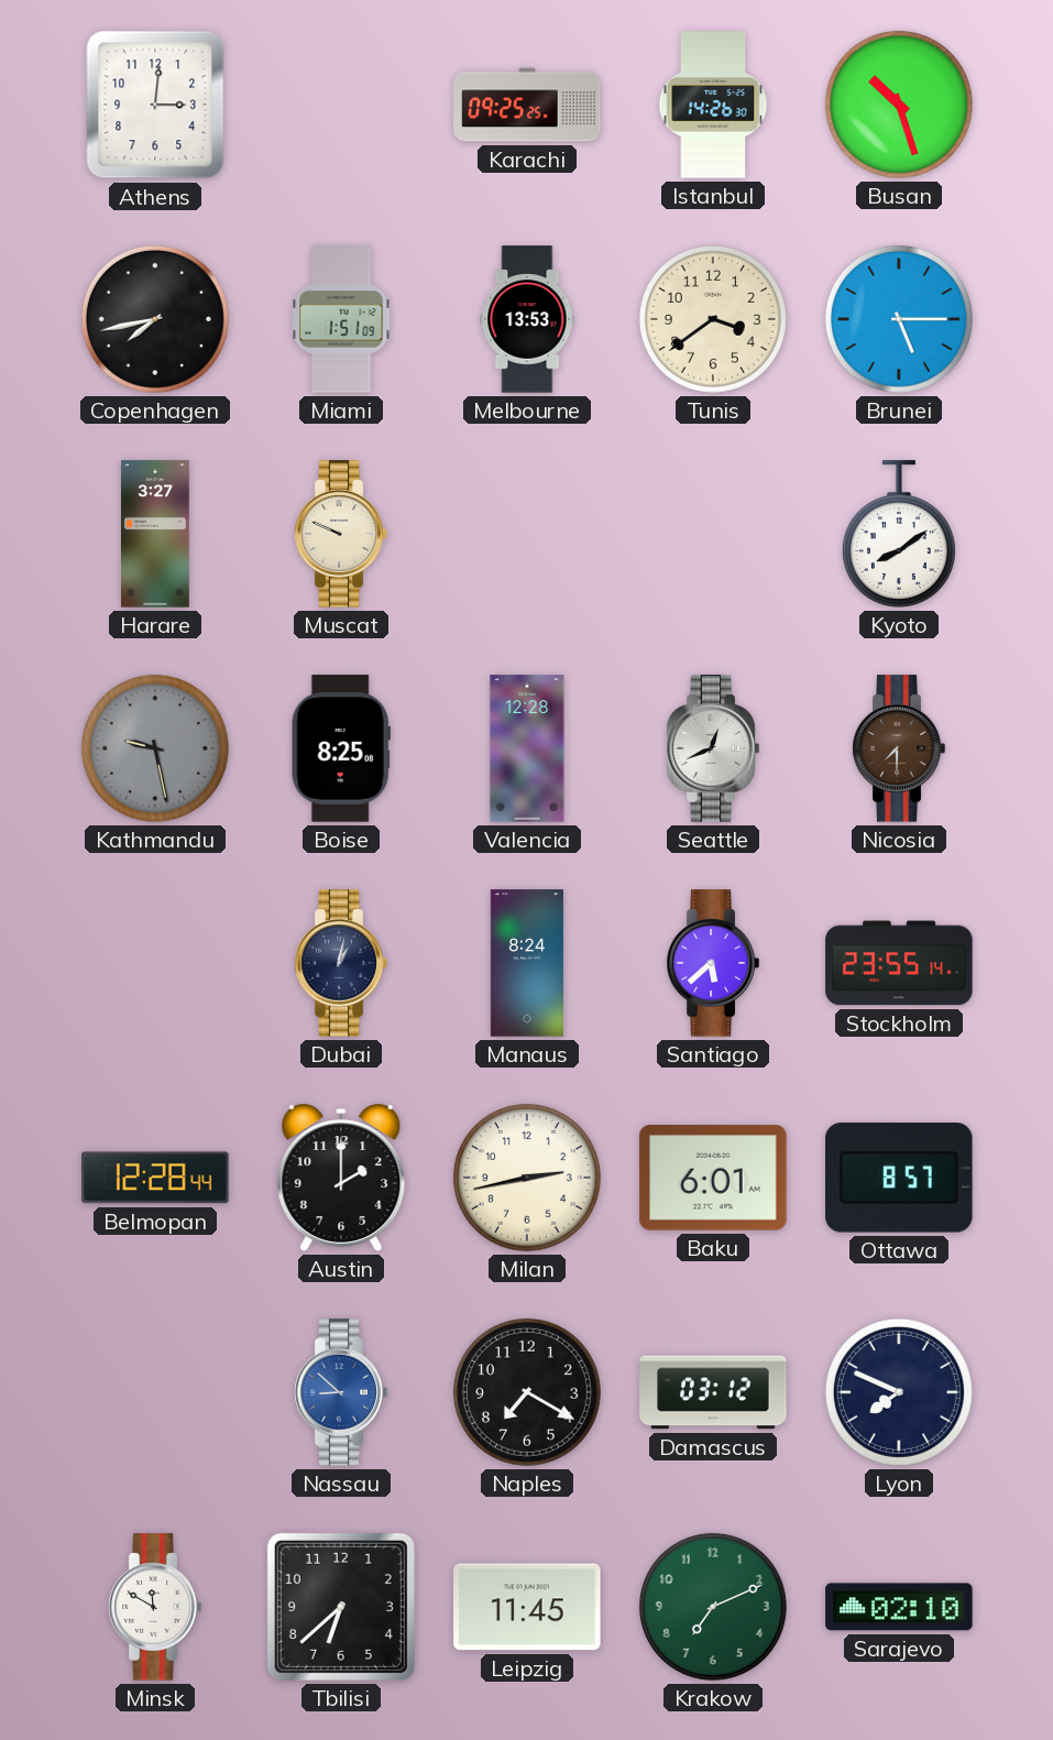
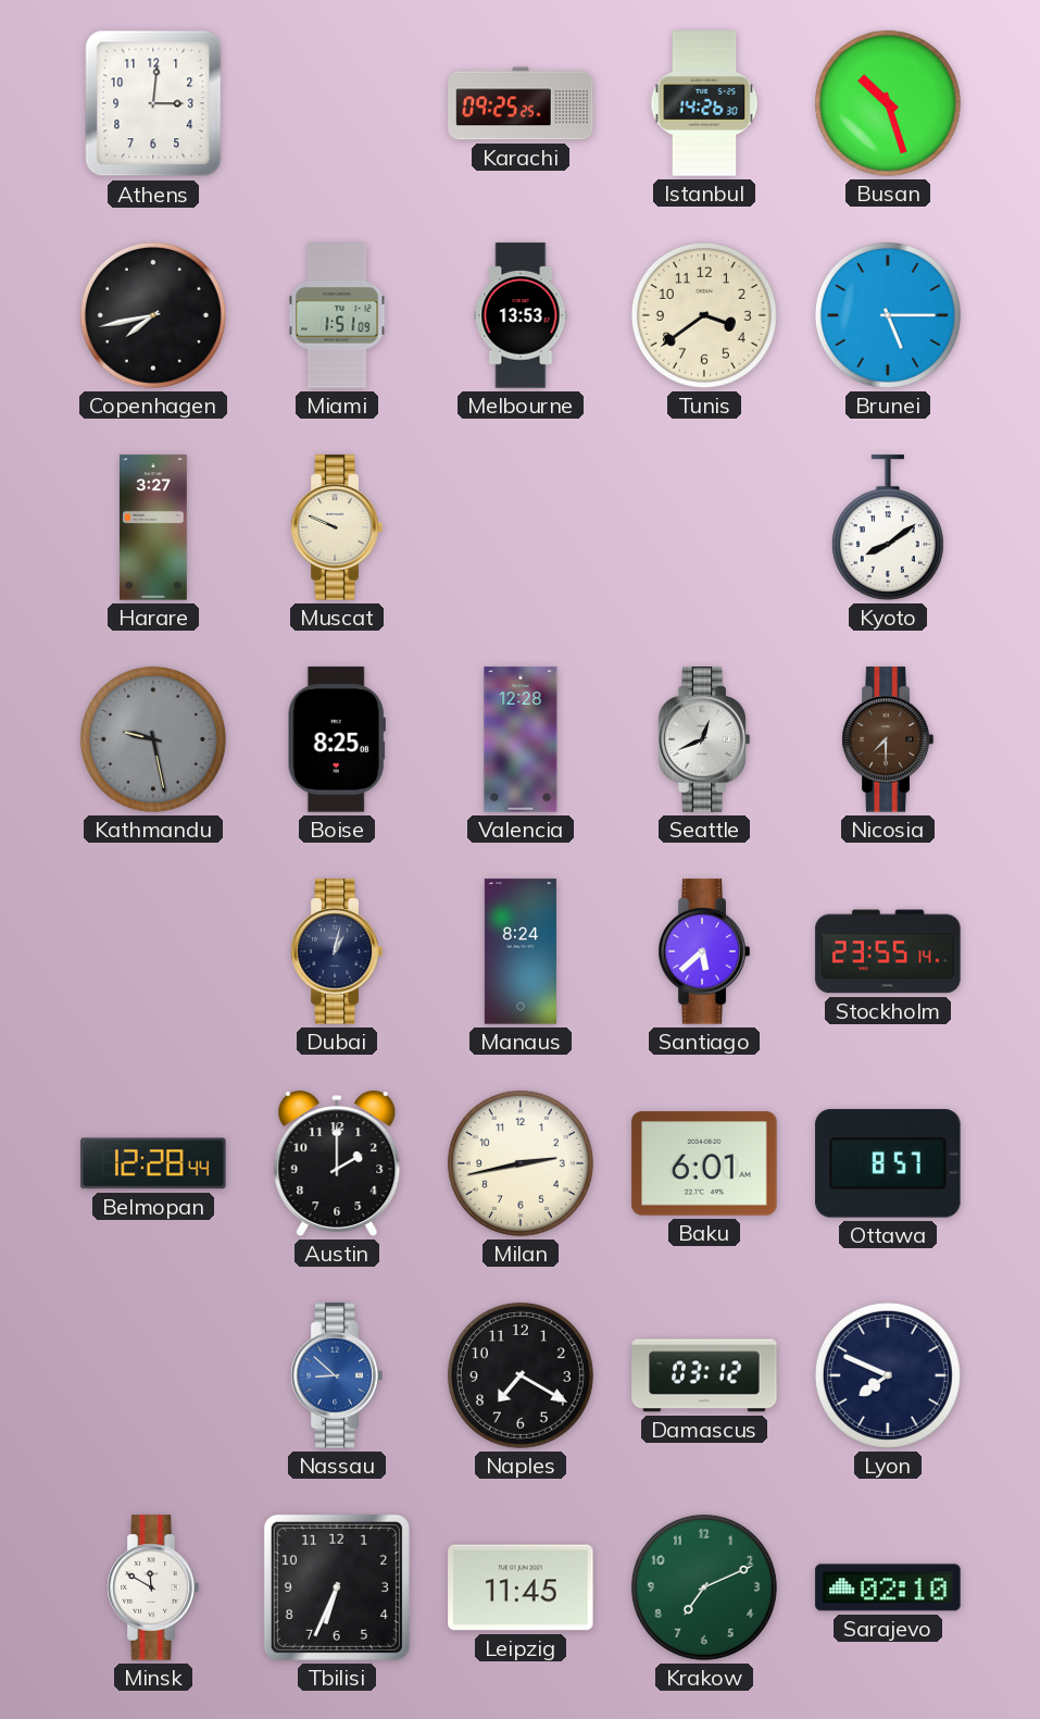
Tbilisi: 6:38 -> 6:34 (337, 1587)
